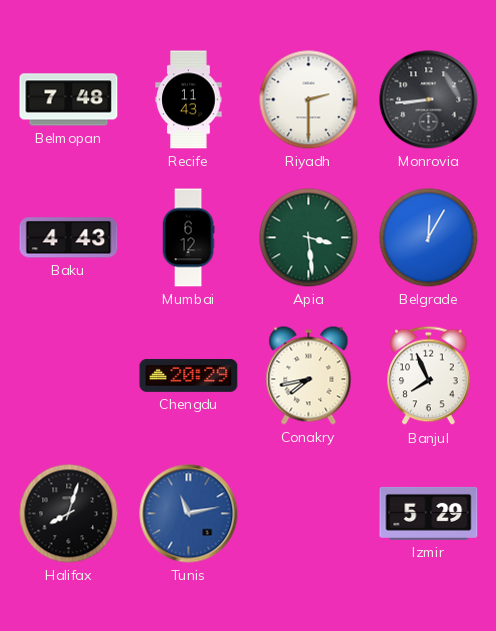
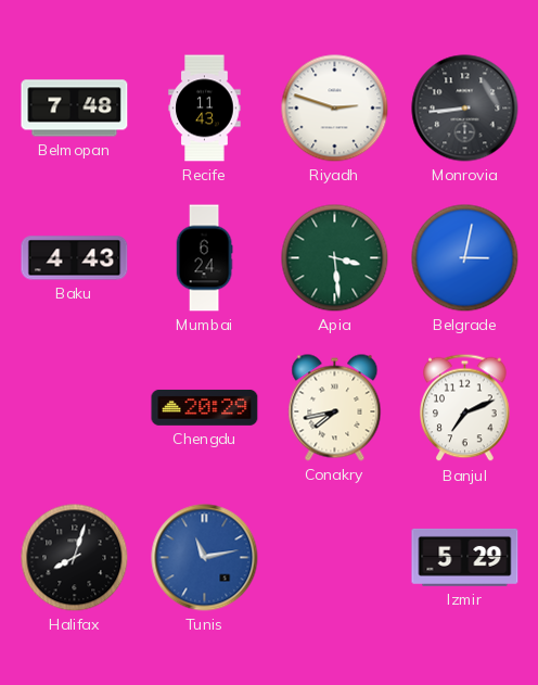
Riyadh: 2:30 -> 2:48 (335, 109)
Mumbai: 6:12 -> 6:24 (204, 258)
Belgrade: 12:05 -> 3:02 (465, 258)
Banjul: 7:56 -> 7:11 (465, 408)
